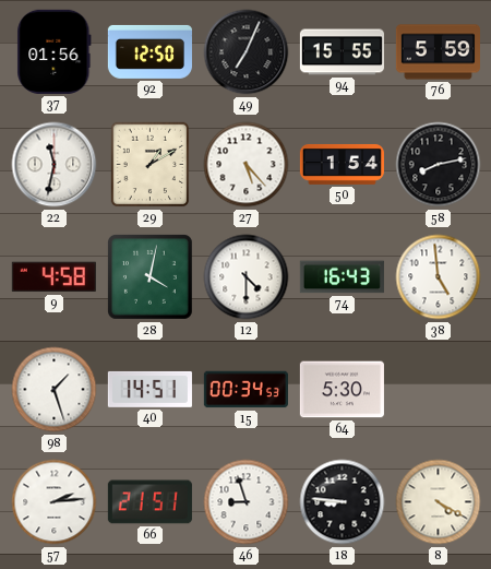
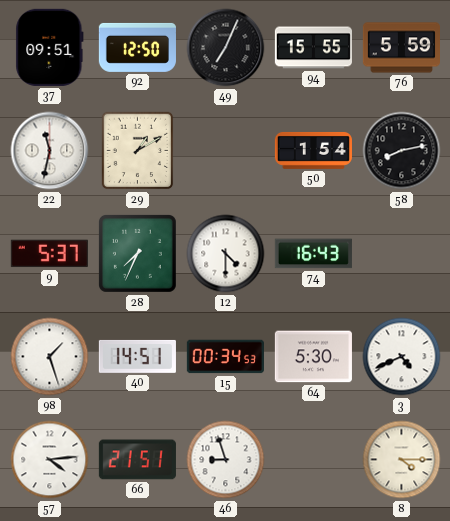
37: 01:56 -> 09:51 (50, 47)
27: 5:23 -> none (247, 165)
9: 4:58 -> 5:37 (49, 254)
28: 4:02 -> 7:34 (137, 253)
38: 4:59 -> none (439, 277)
3: none -> 4:41 (402, 357)
57: 2:14 -> 4:14 (50, 460)
18: 8:46 -> none (343, 502)
8: 4:20 -> 4:15 (402, 460)
